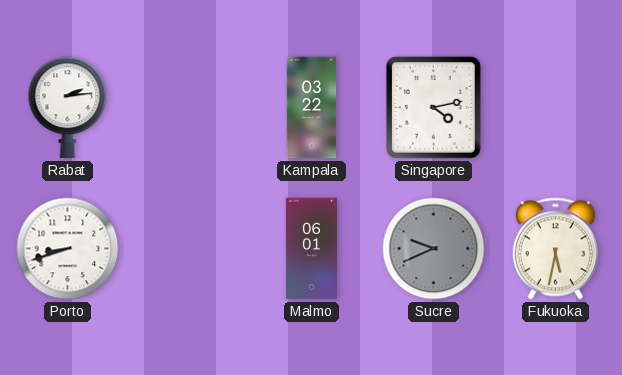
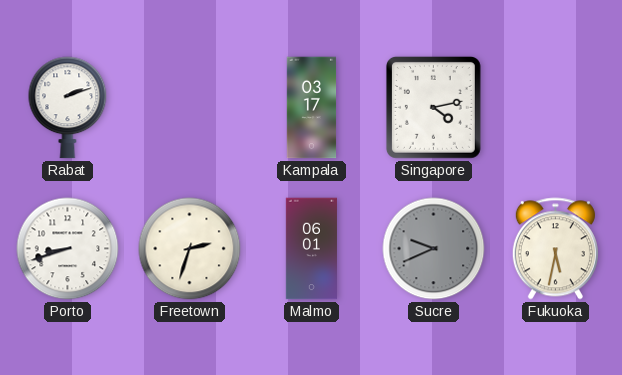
Rabat: 2:14 -> 2:12 (68, 108)
Kampala: 03:22 -> 03:17 (312, 108)
Freetown: none -> 2:33 (190, 249)
